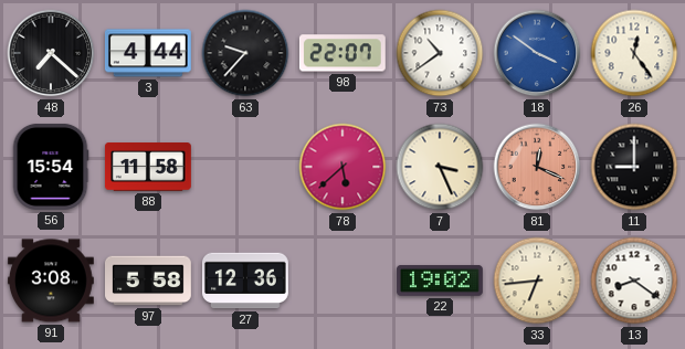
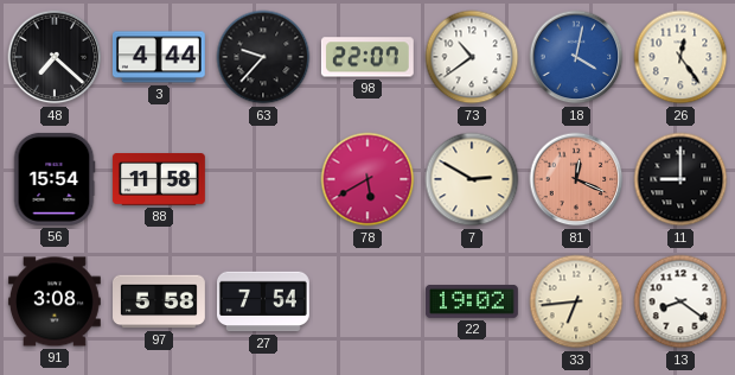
18: 3:51 -> 4:02 (576, 57)
78: 5:38 -> 5:40 (367, 179)
7: 3:26 -> 2:50 (472, 179)
27: 12:36 -> 7:54 (263, 301)
